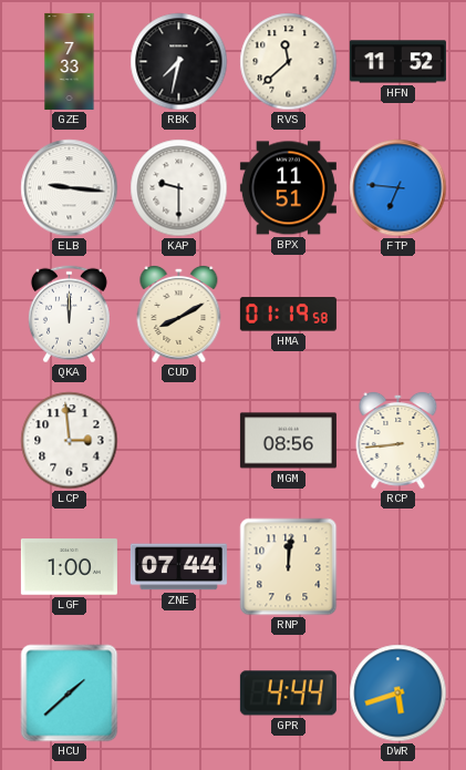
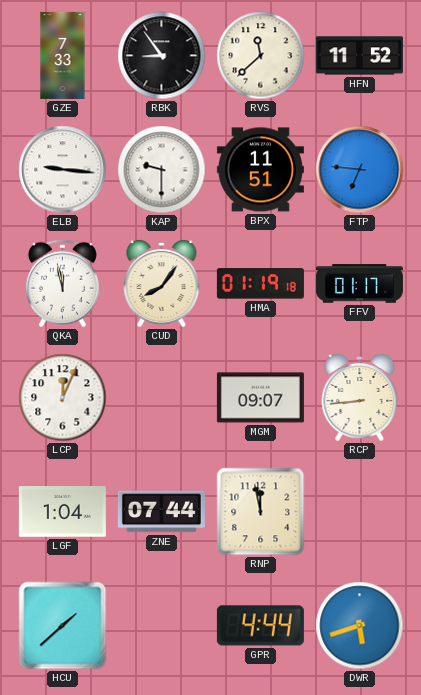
RBK: 7:32 -> 8:54 (162, 56)
QKA: 12:00 -> 11:58 (62, 284)
CUD: 8:10 -> 8:06 (162, 283)
HMA: 01:19:58 -> 01:19:18 (260, 284)
FFV: none -> 01:17 (359, 284)
LCP: 2:59 -> 12:04 (63, 398)
MGM: 08:56 -> 09:07 (260, 398)
LGF: 1:00 -> 1:04 (62, 512)
RNP: 12:01 -> 11:58 (261, 512)
